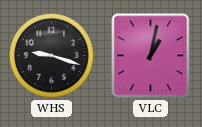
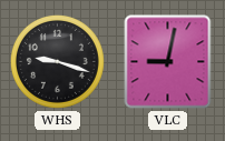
VLC: 1:02 -> 9:02 (168, 62)
